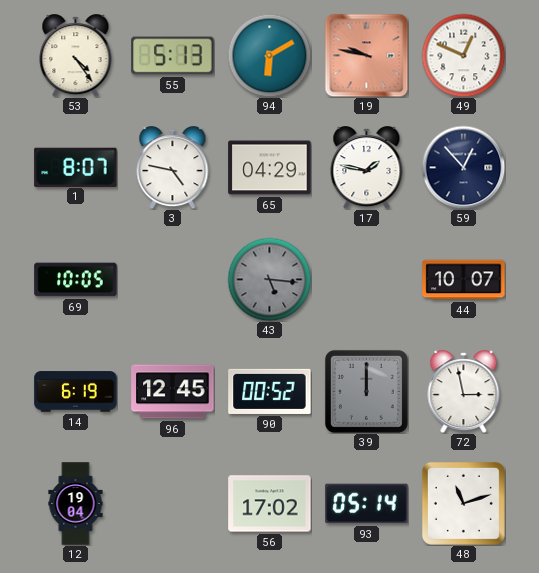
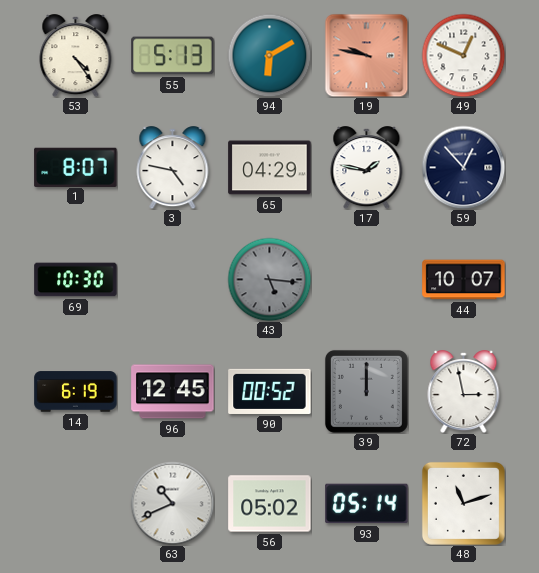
69: 10:05 -> 10:30 (76, 280)
12: 19:04 -> none (76, 504)
63: none -> 10:41 (172, 503)
56: 17:02 -> 05:02 (270, 504)
